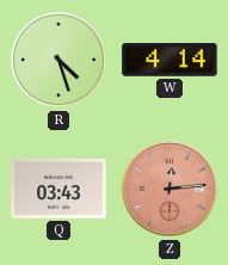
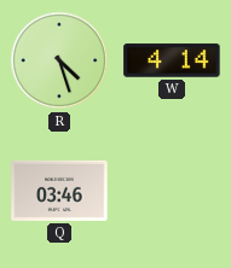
Q: 03:43 -> 03:46 (59, 191)
Z: 12:14 -> none (170, 189)
